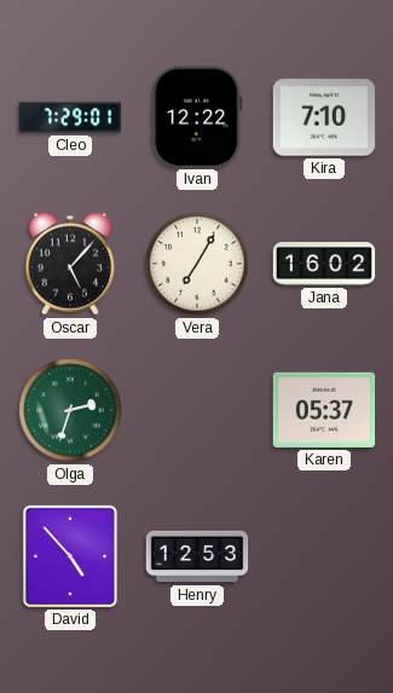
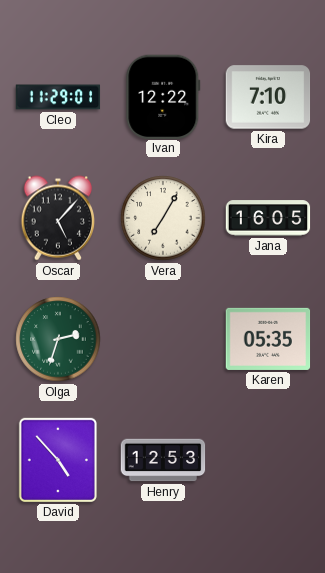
Cleo: 7:29 -> 11:29 (58, 97)
Jana: 16:02 -> 16:05 (268, 218)
Karen: 05:37 -> 05:35 (268, 339)
